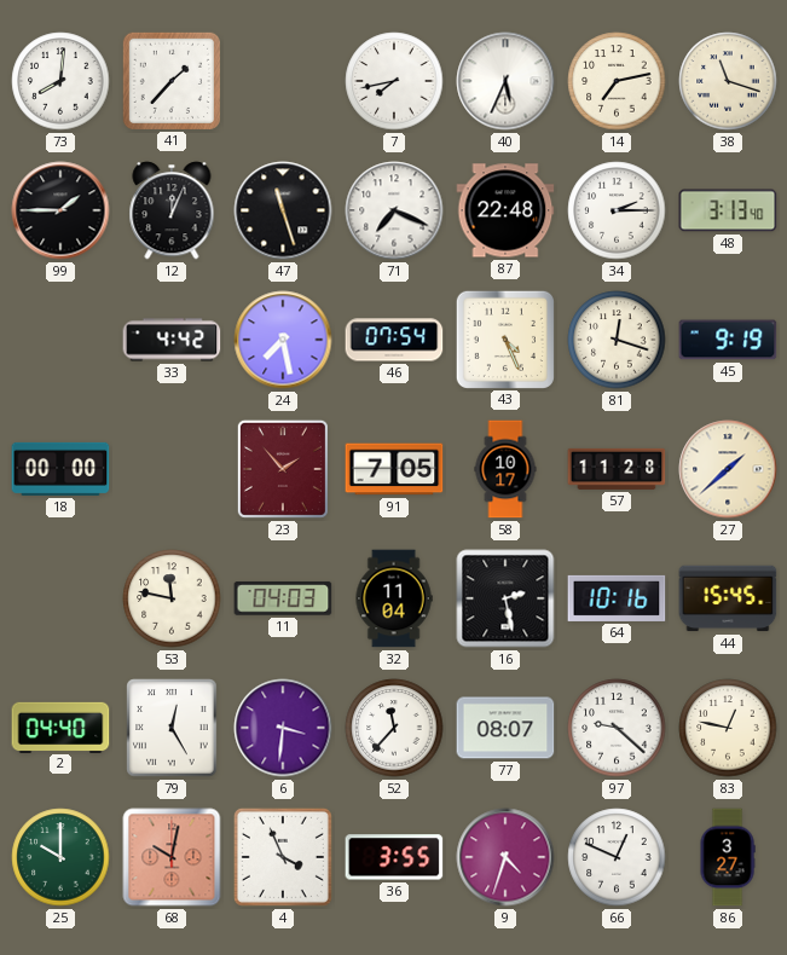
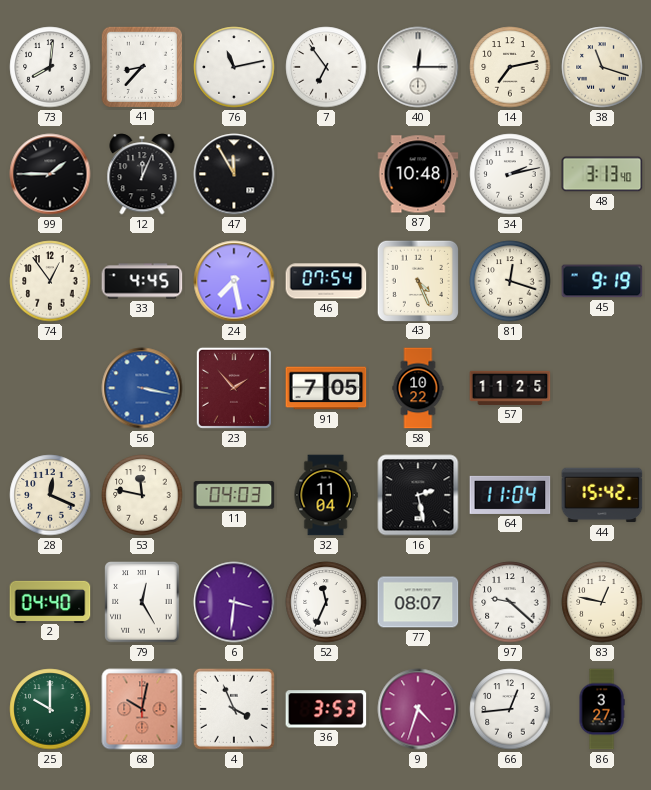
41: 1:37 -> 8:37 (141, 66)
76: none -> 11:13 (234, 67)
7: 7:43 -> 6:54 (326, 67)
40: 5:34 -> 12:15 (418, 67)
47: 11:27 -> 11:55 (234, 174)
71: 7:19 -> none (394, 210)
87: 22:48 -> 10:48 (418, 174)
34: 2:15 -> 2:13 (510, 174)
74: none -> 12:54 (50, 281)
33: 4:42 -> 4:45 (142, 281)
18: 00:00 -> none (60, 469)
56: none -> 3:17 (142, 388)
58: 10:17 -> 10:22 (418, 388)
57: 11:28 -> 11:25 (510, 388)
27: 1:38 -> none (728, 469)
28: none -> 12:19 (50, 495)
64: 10:16 -> 11:04 (510, 495)
44: 15:45 -> 15:42 (602, 495)
52: 11:37 -> 11:34 (326, 602)
36: 3:55 -> 3:53 (326, 709)
66: 12:49 -> 12:44 (510, 709)
